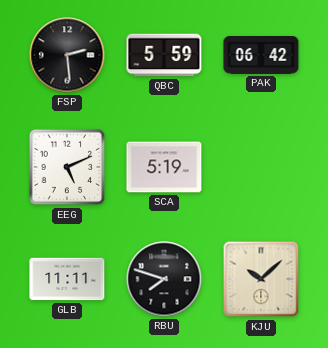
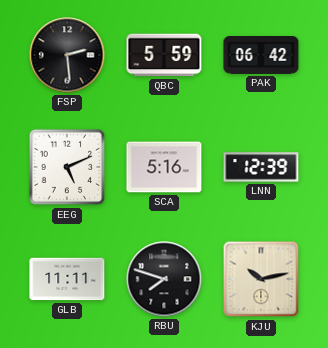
SCA: 5:19 -> 5:16 (164, 167)
LNN: none -> 12:39 (261, 167)
KJU: 10:08 -> 10:13 (261, 279)
